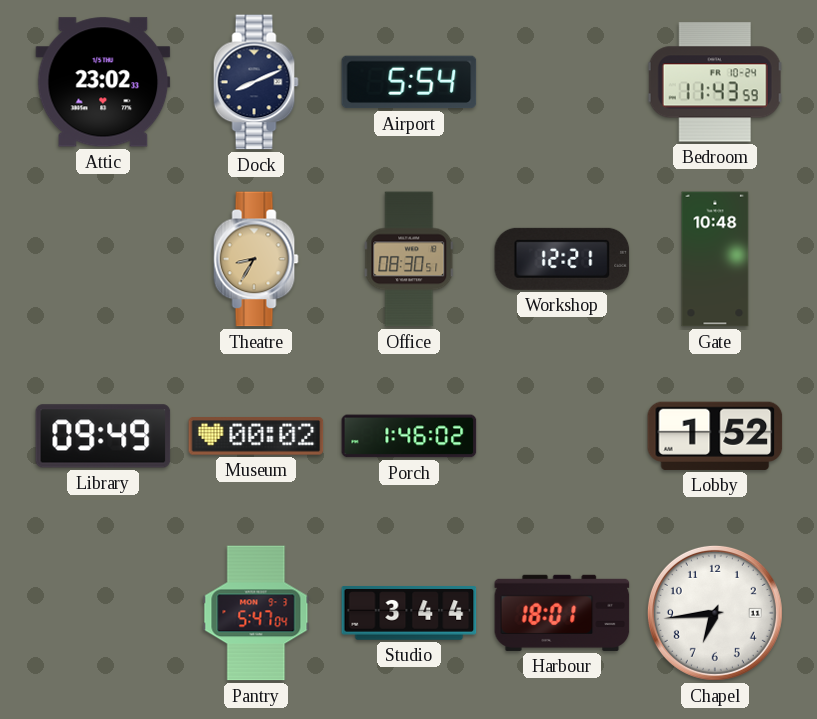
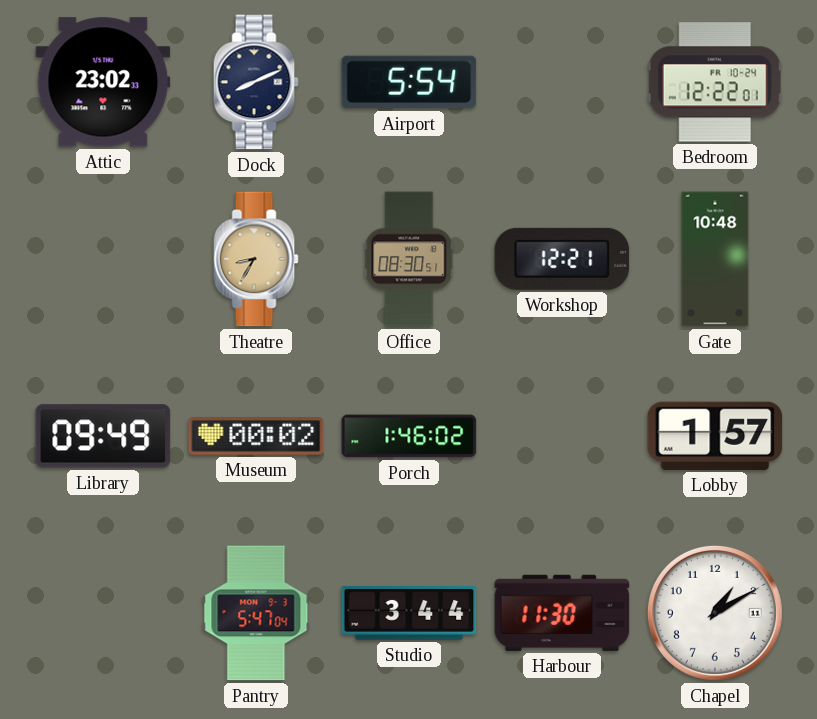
Bedroom: 11:43 -> 12:22 (715, 82)
Lobby: 1:52 -> 1:57 (715, 436)
Harbour: 18:01 -> 11:30 (562, 613)
Chapel: 6:44 -> 1:10 (715, 613)
